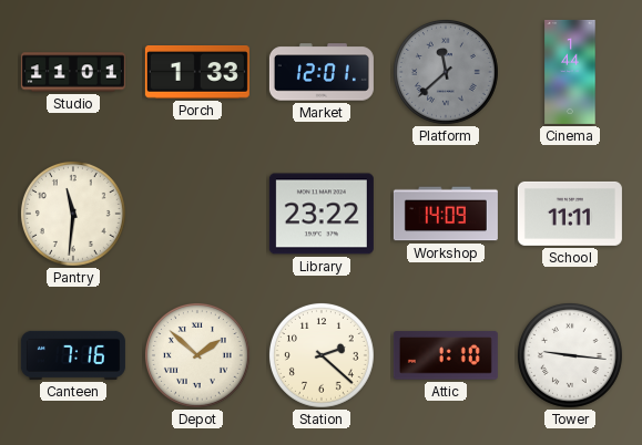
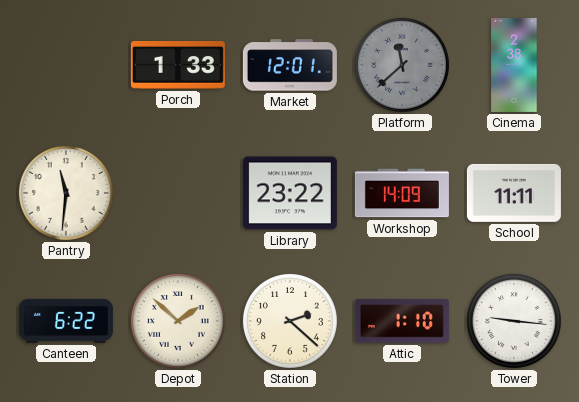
Studio: 11:01 -> none (73, 72)
Cinema: 1:44 -> 2:38 (514, 65)
Canteen: 7:16 -> 6:22 (66, 321)
